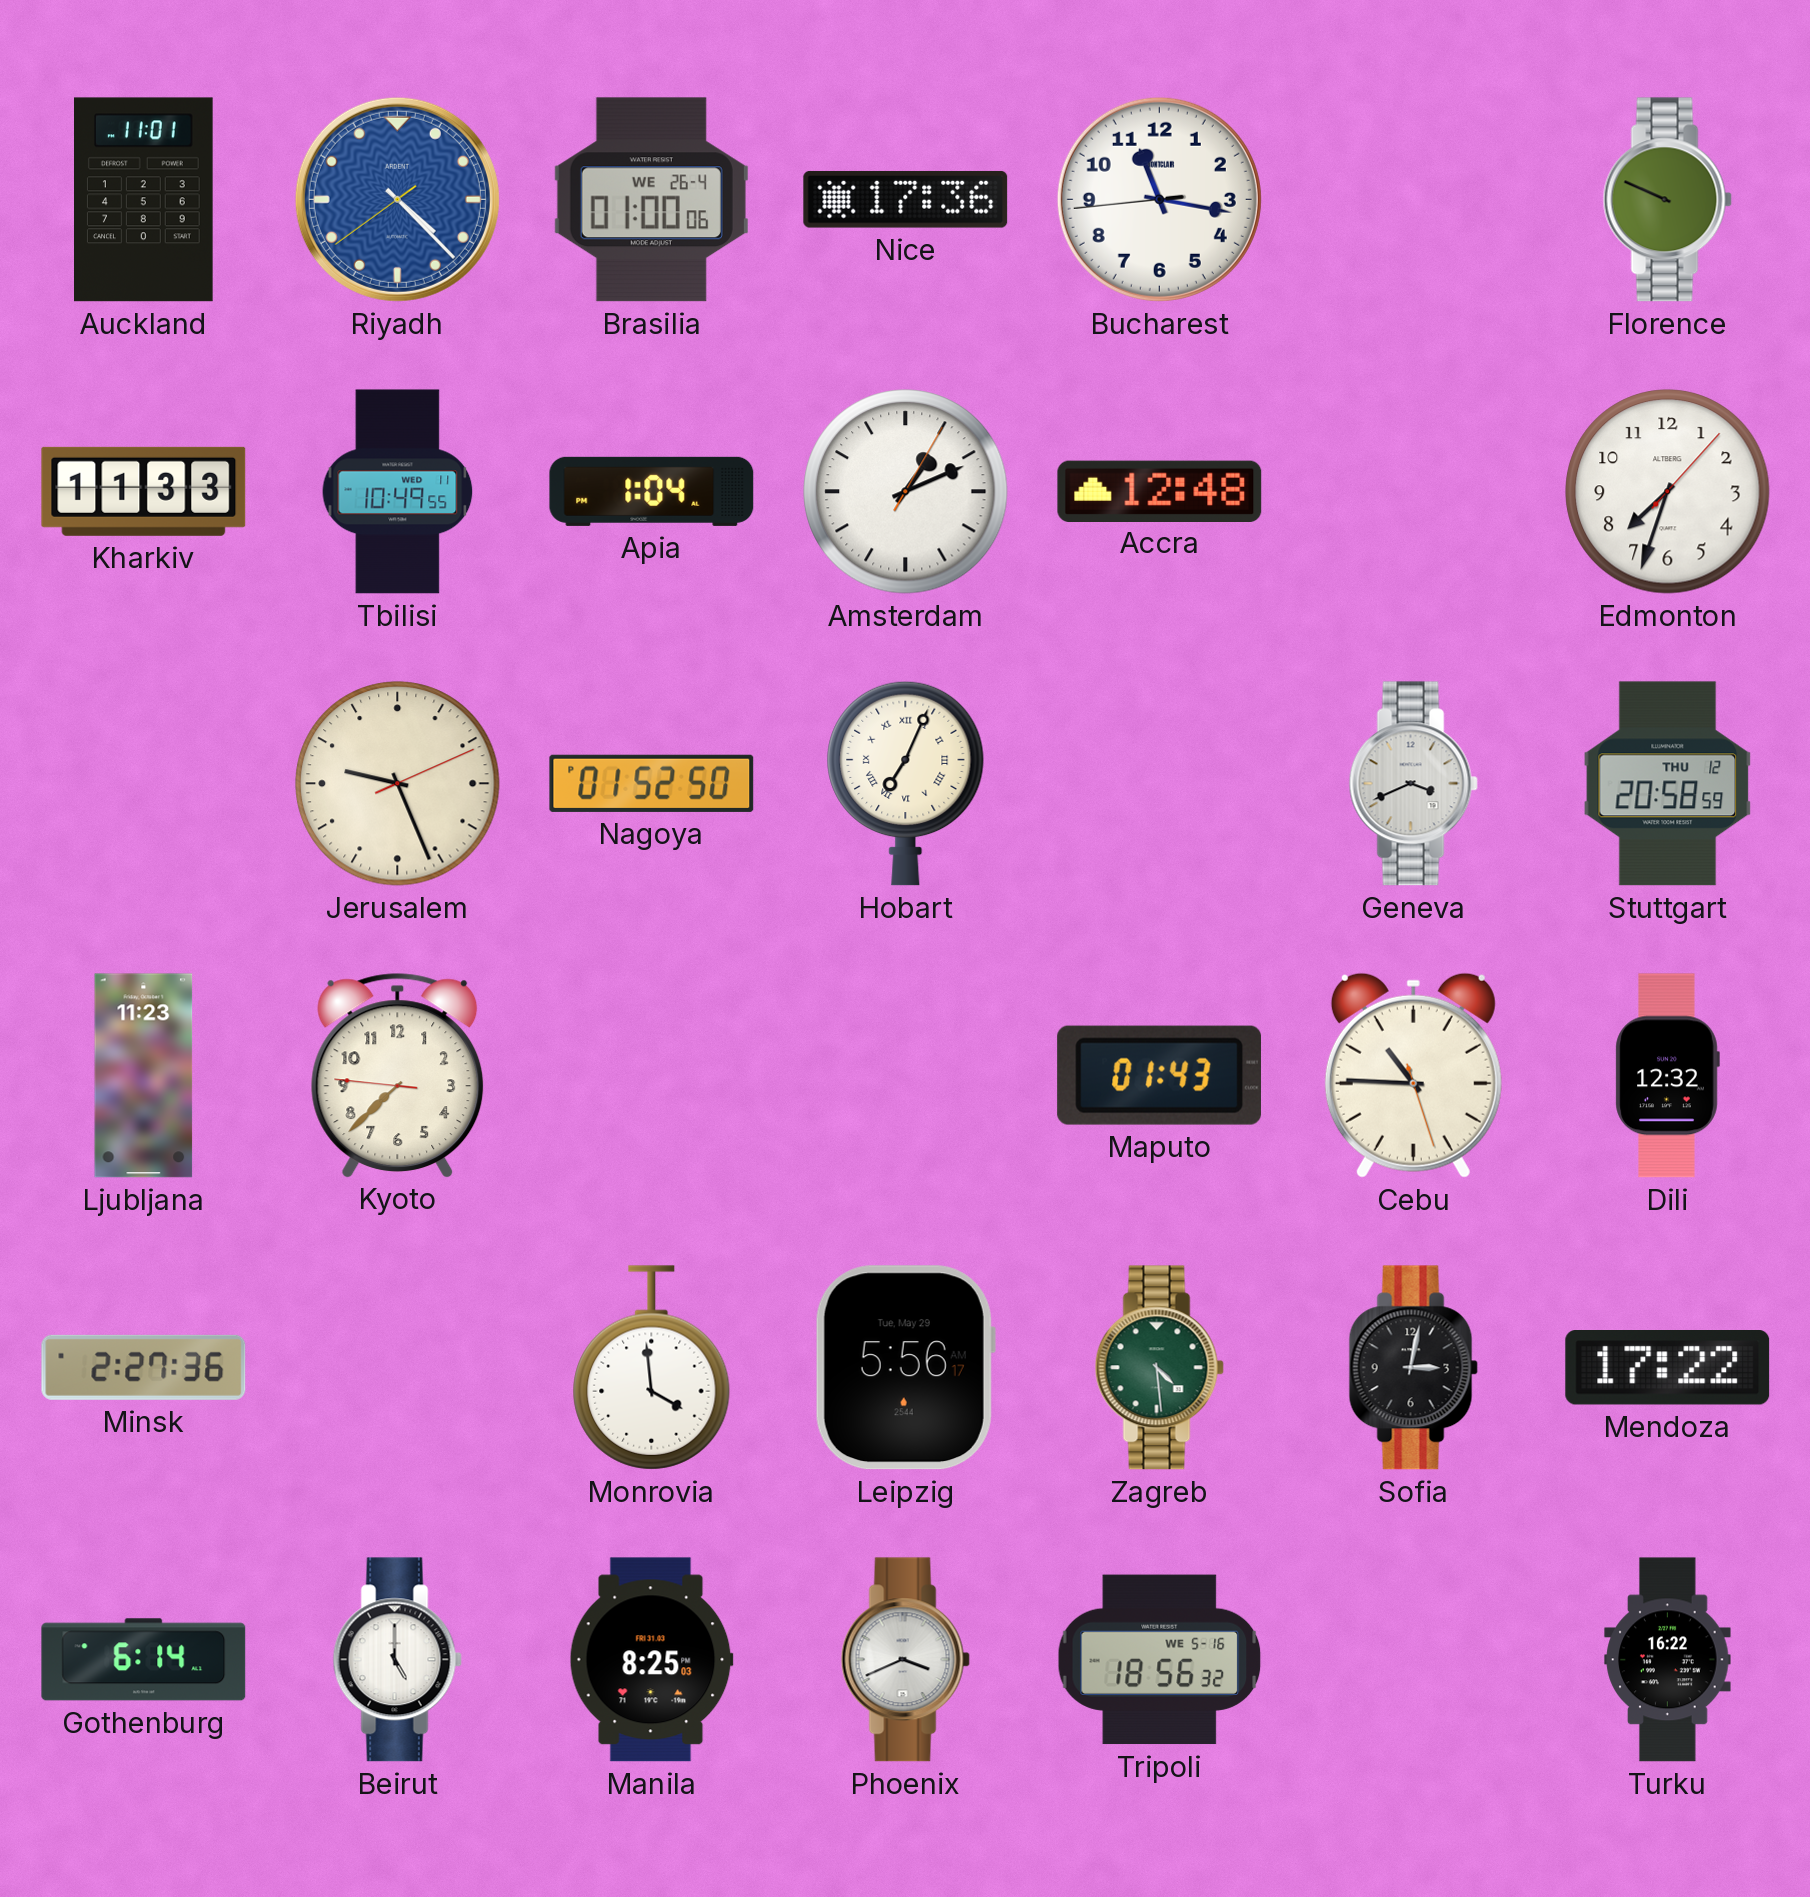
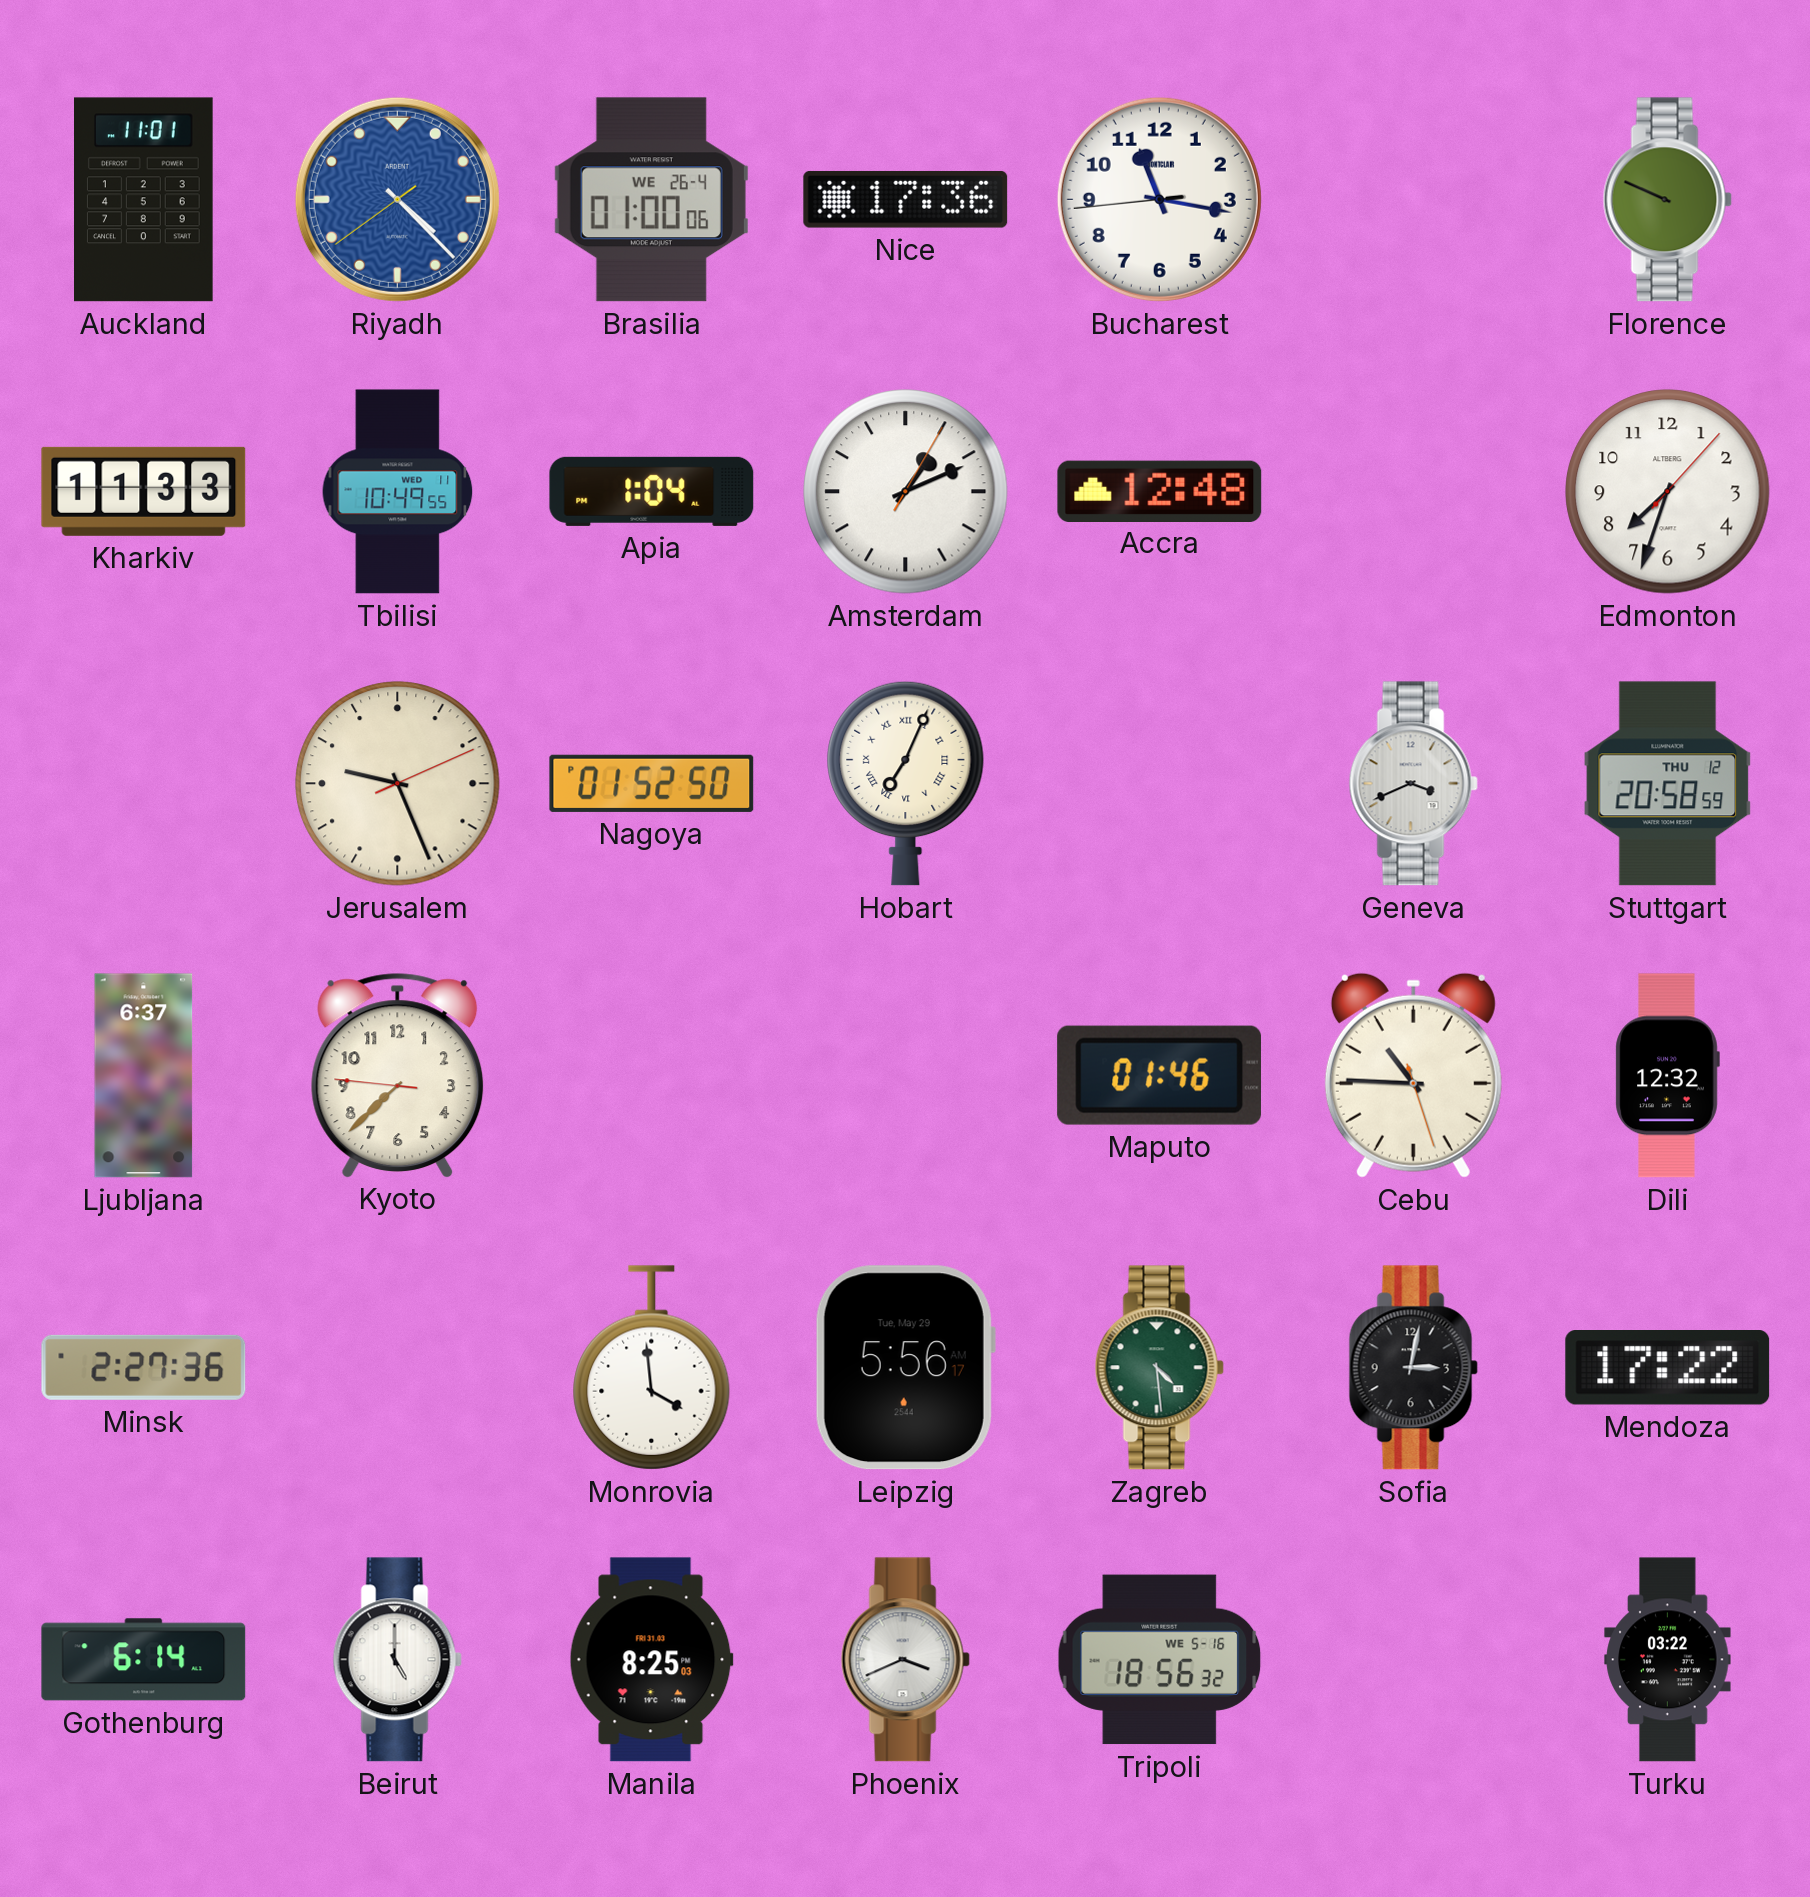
Ljubljana: 11:23 -> 6:37 (144, 1076)
Maputo: 01:43 -> 01:46 (1159, 1075)
Turku: 16:22 -> 03:22 (1668, 1660)
